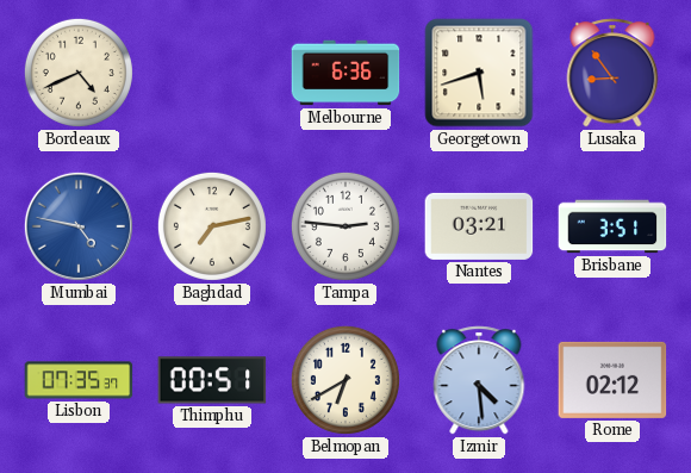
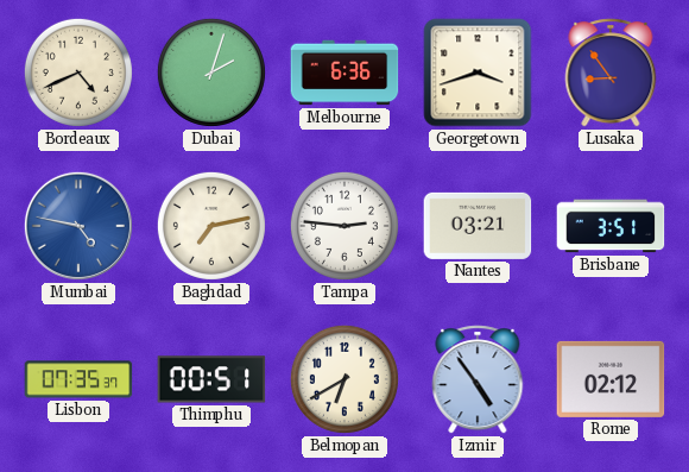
Dubai: none -> 2:03 (211, 73)
Georgetown: 5:42 -> 3:42 (478, 73)
Izmir: 4:29 -> 4:54 (478, 379)
